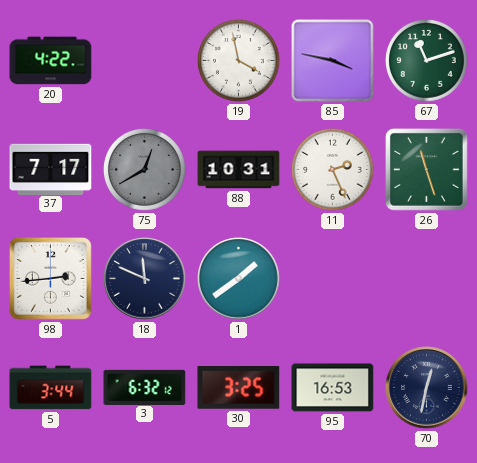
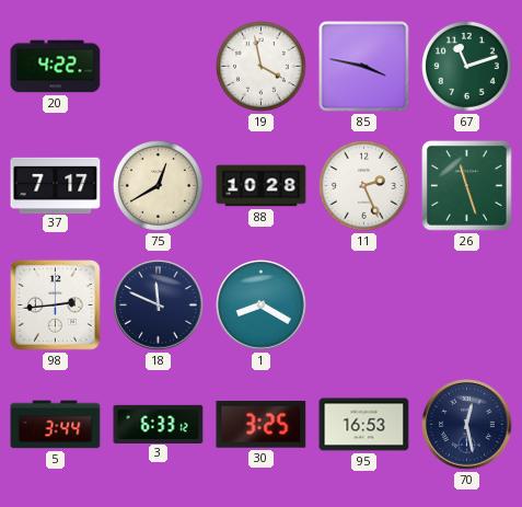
75 dial: grey -> cream (159, 186)
88: 10:31 -> 10:28 (262, 186)
1: 1:39 -> 8:20 (262, 306)
3: 6:32 -> 6:33 (159, 424)
70: 12:32 -> 12:28 (467, 425)
